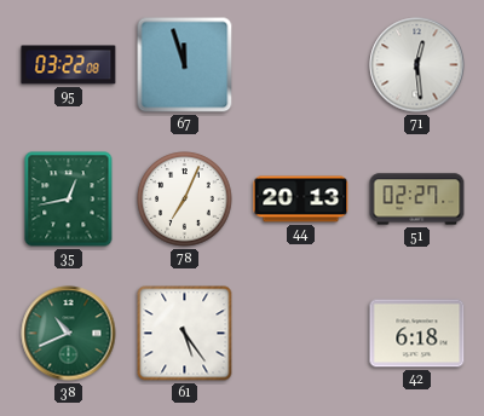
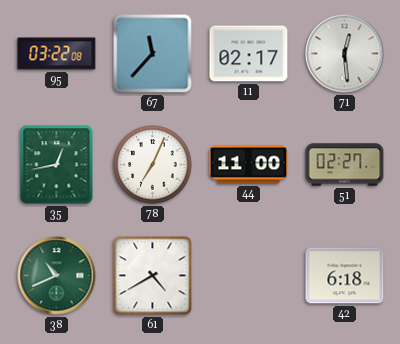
67: 11:57 -> 11:37 (153, 54)
11: none -> 02:17 (249, 54)
44: 20:13 -> 11:00 (249, 165)
61: 5:24 -> 4:40 (153, 276)
